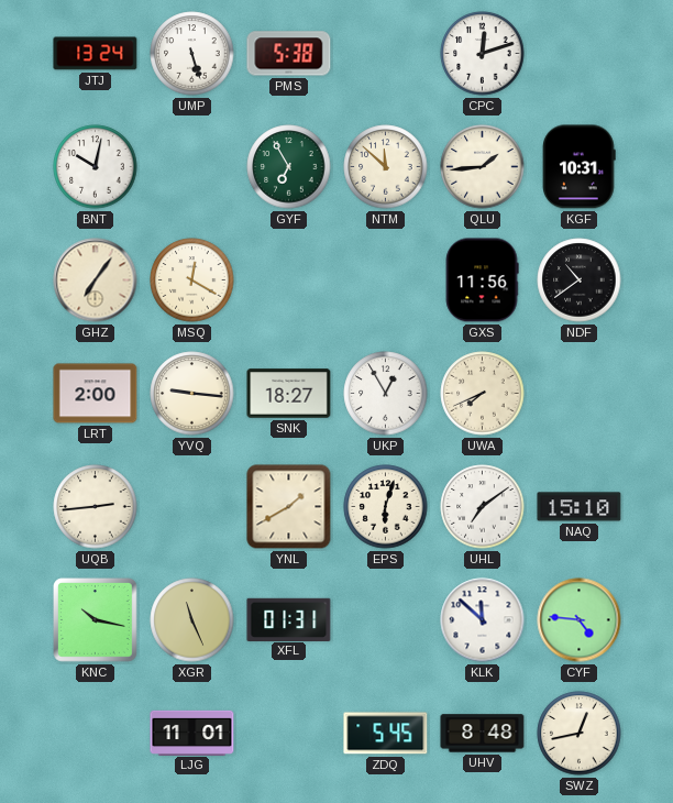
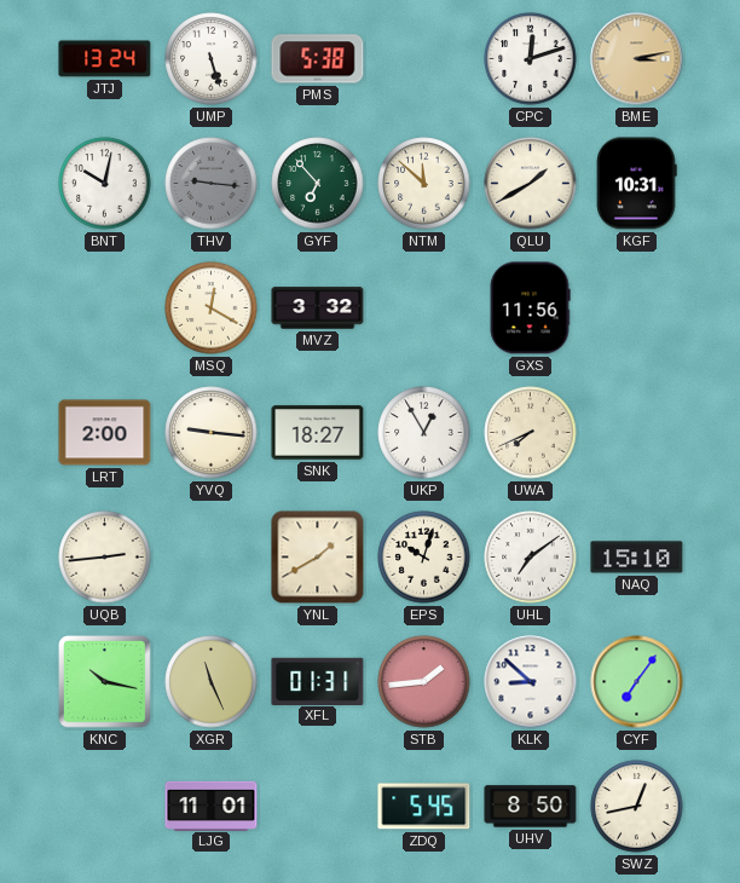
BME: none -> 3:13 (637, 59)
THV: none -> 9:16 (212, 184)
GYF: 6:55 -> 6:53 (318, 184)
QLU: 1:44 -> 1:40 (531, 184)
GHZ: 7:06 -> none (96, 280)
MVZ: none -> 3:32 (318, 308)
NDF: 10:39 -> none (580, 280)
EPS: 6:03 -> 10:03 (424, 558)
STB: none -> 1:44 (424, 682)
KLK: 11:52 -> 8:52 (531, 682)
CYF: 4:46 -> 7:06 (637, 682)
UHV: 8:48 -> 8:50 (531, 807)
